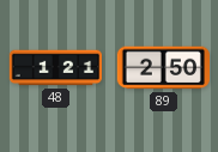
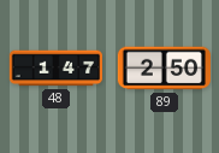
48: 1:21 -> 1:47 (55, 69)
